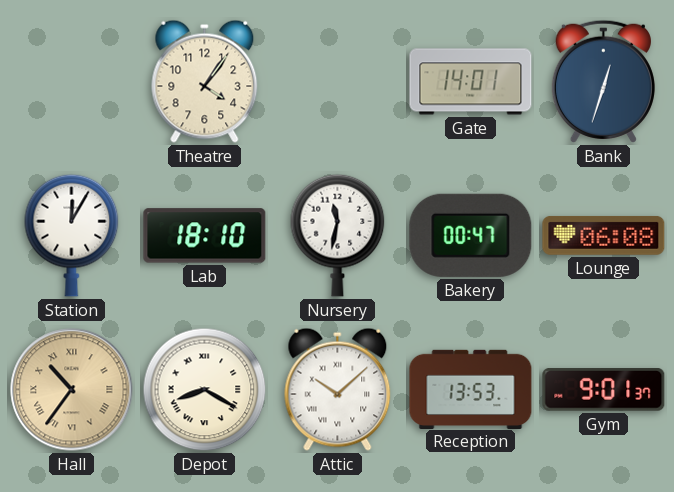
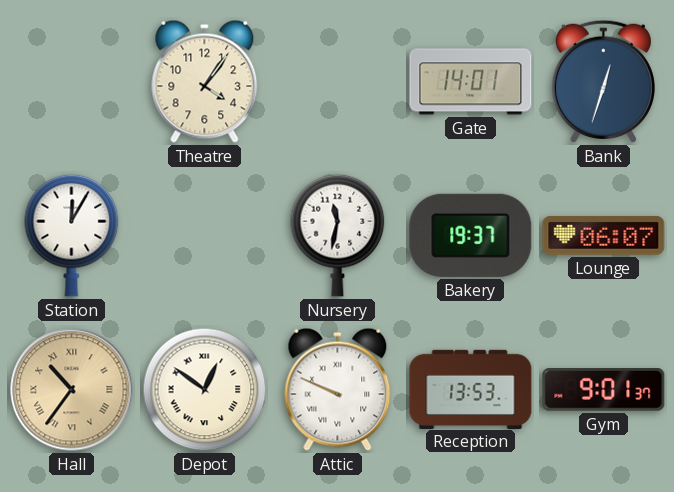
Lab: 18:10 -> none (205, 236)
Bakery: 00:47 -> 19:37 (471, 235)
Lounge: 06:08 -> 06:07 (604, 235)
Depot: 8:20 -> 12:51 (205, 390)
Attic: 10:08 -> 9:49 (338, 389)
